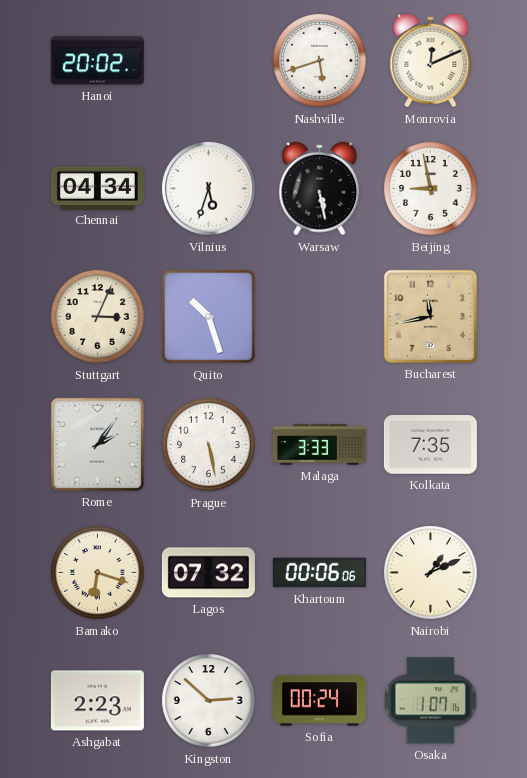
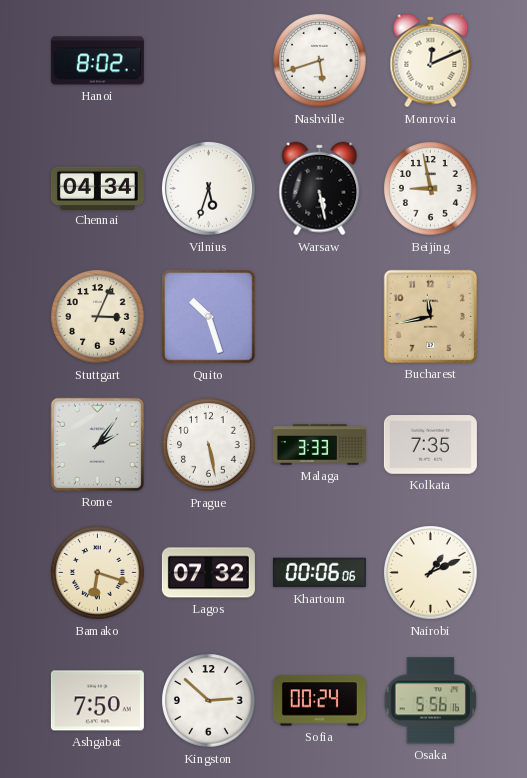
Hanoi: 20:02 -> 8:02 (97, 61)
Ashgabat: 2:23 -> 7:50 (97, 701)
Osaka: 1:07 -> 5:56 (431, 701)
